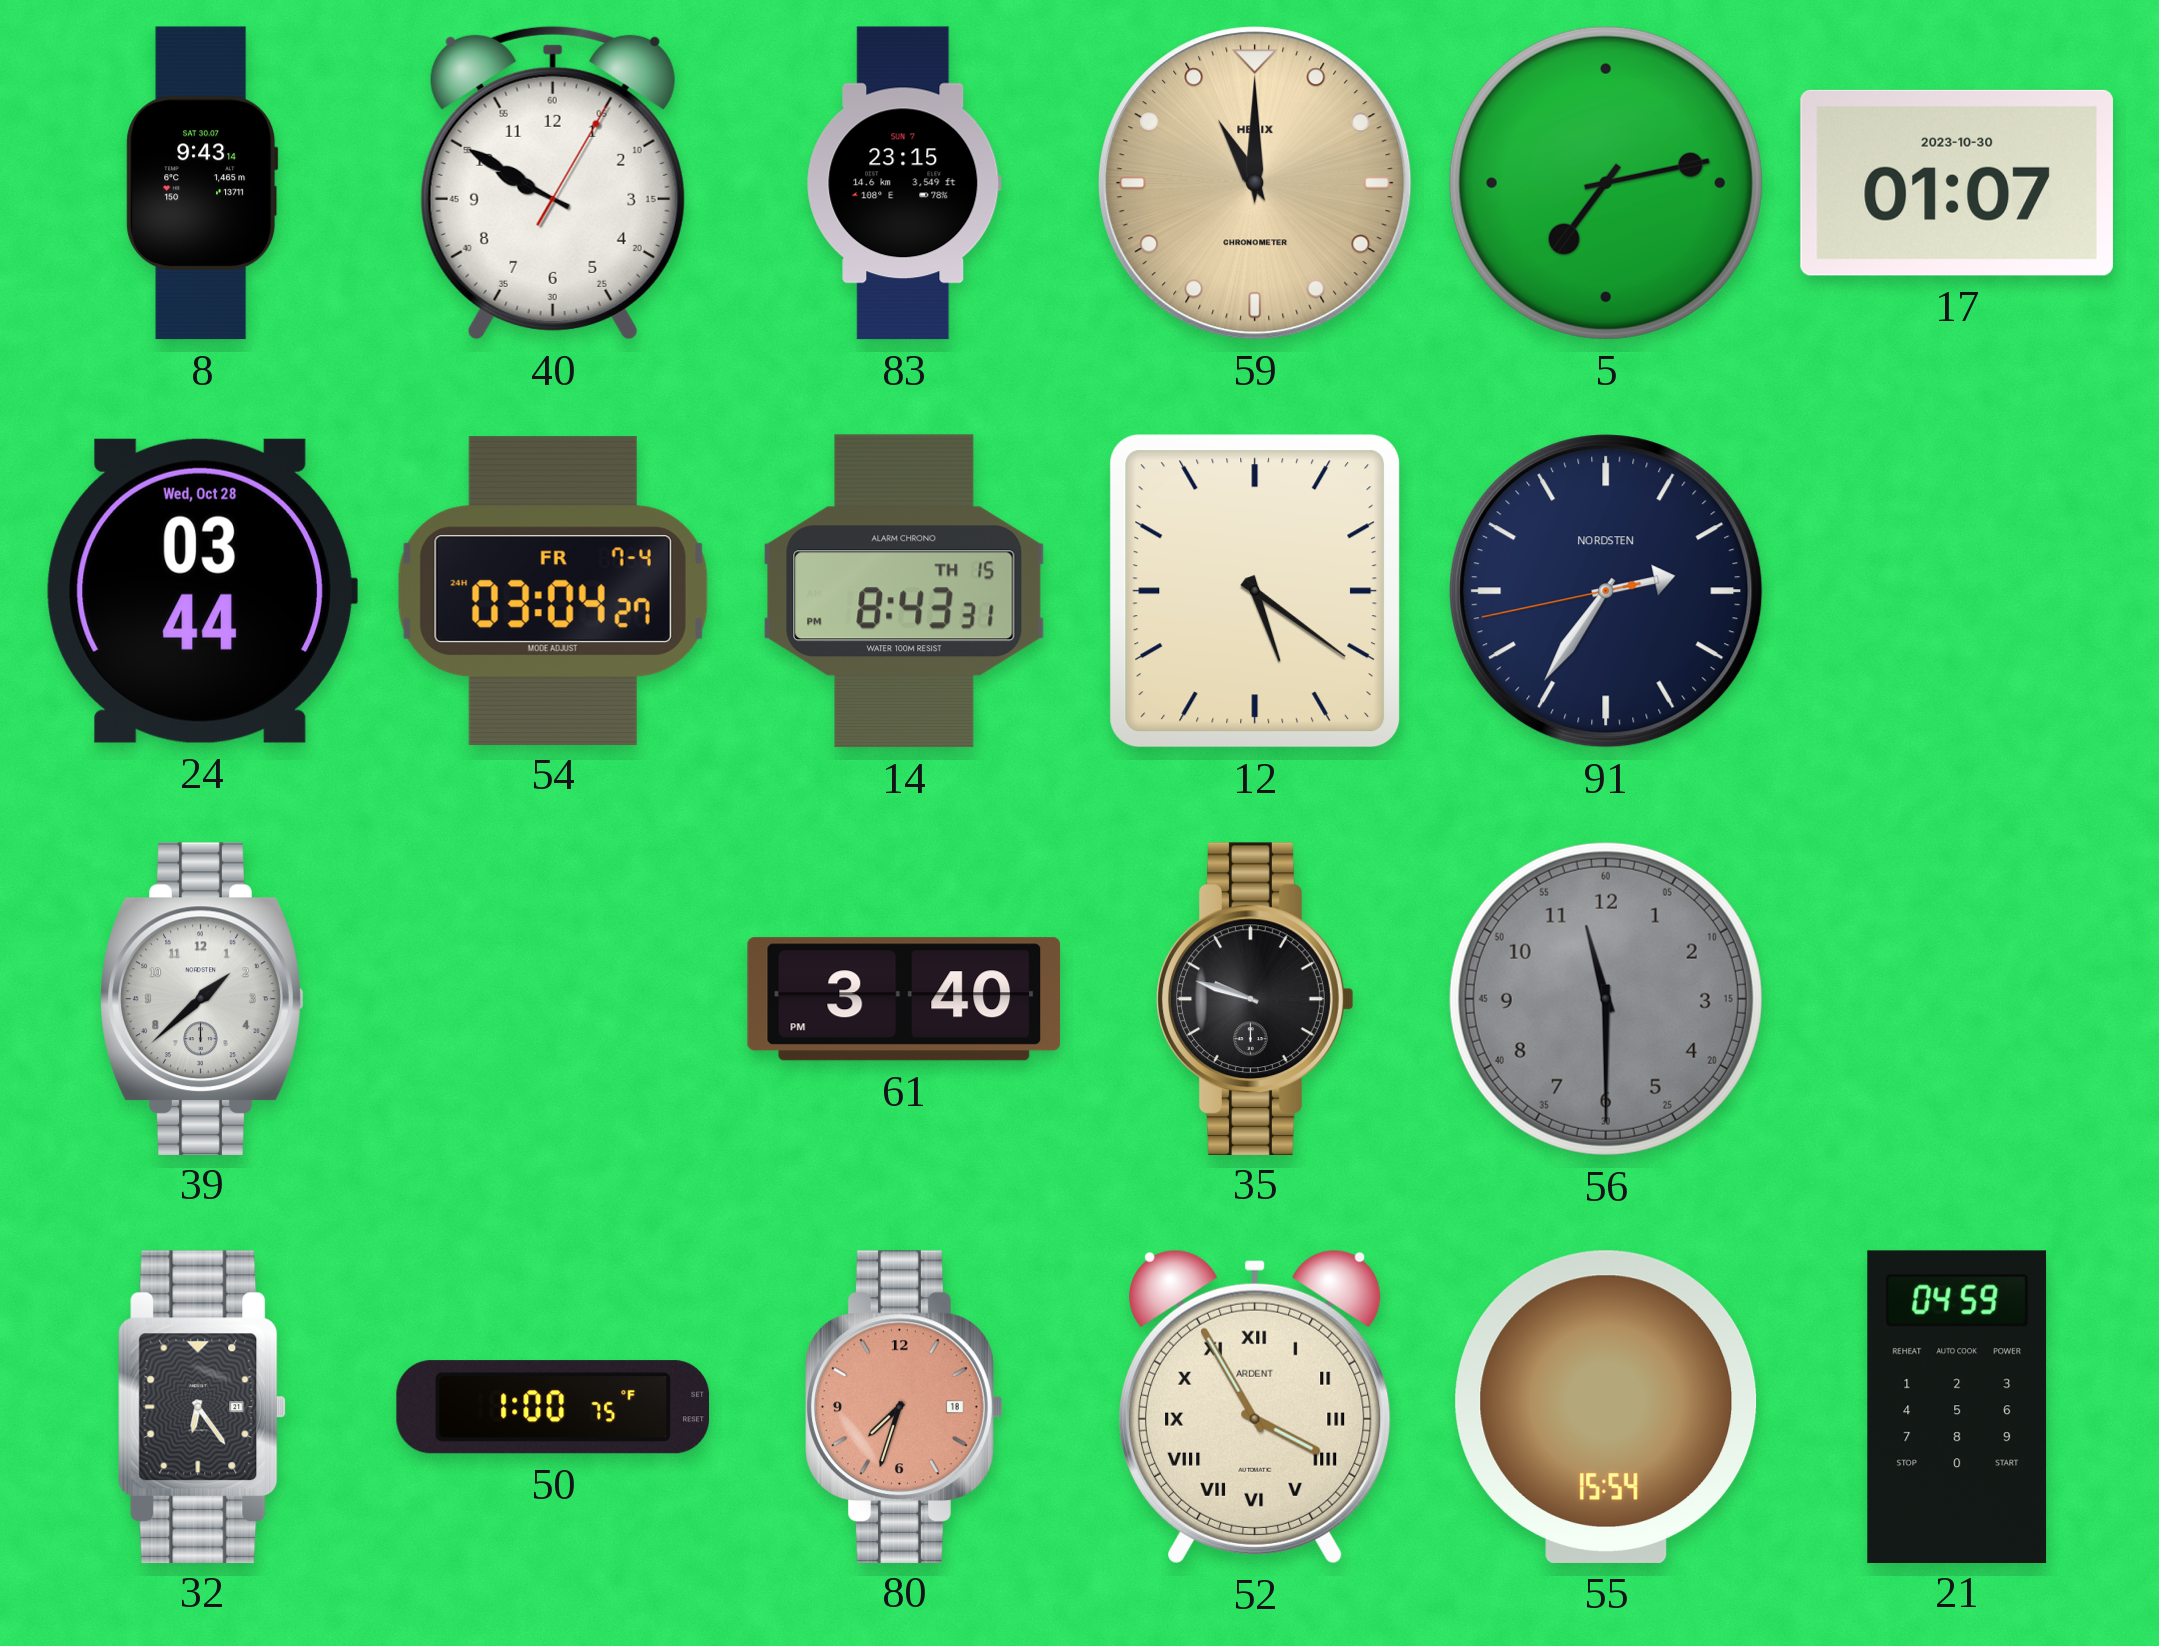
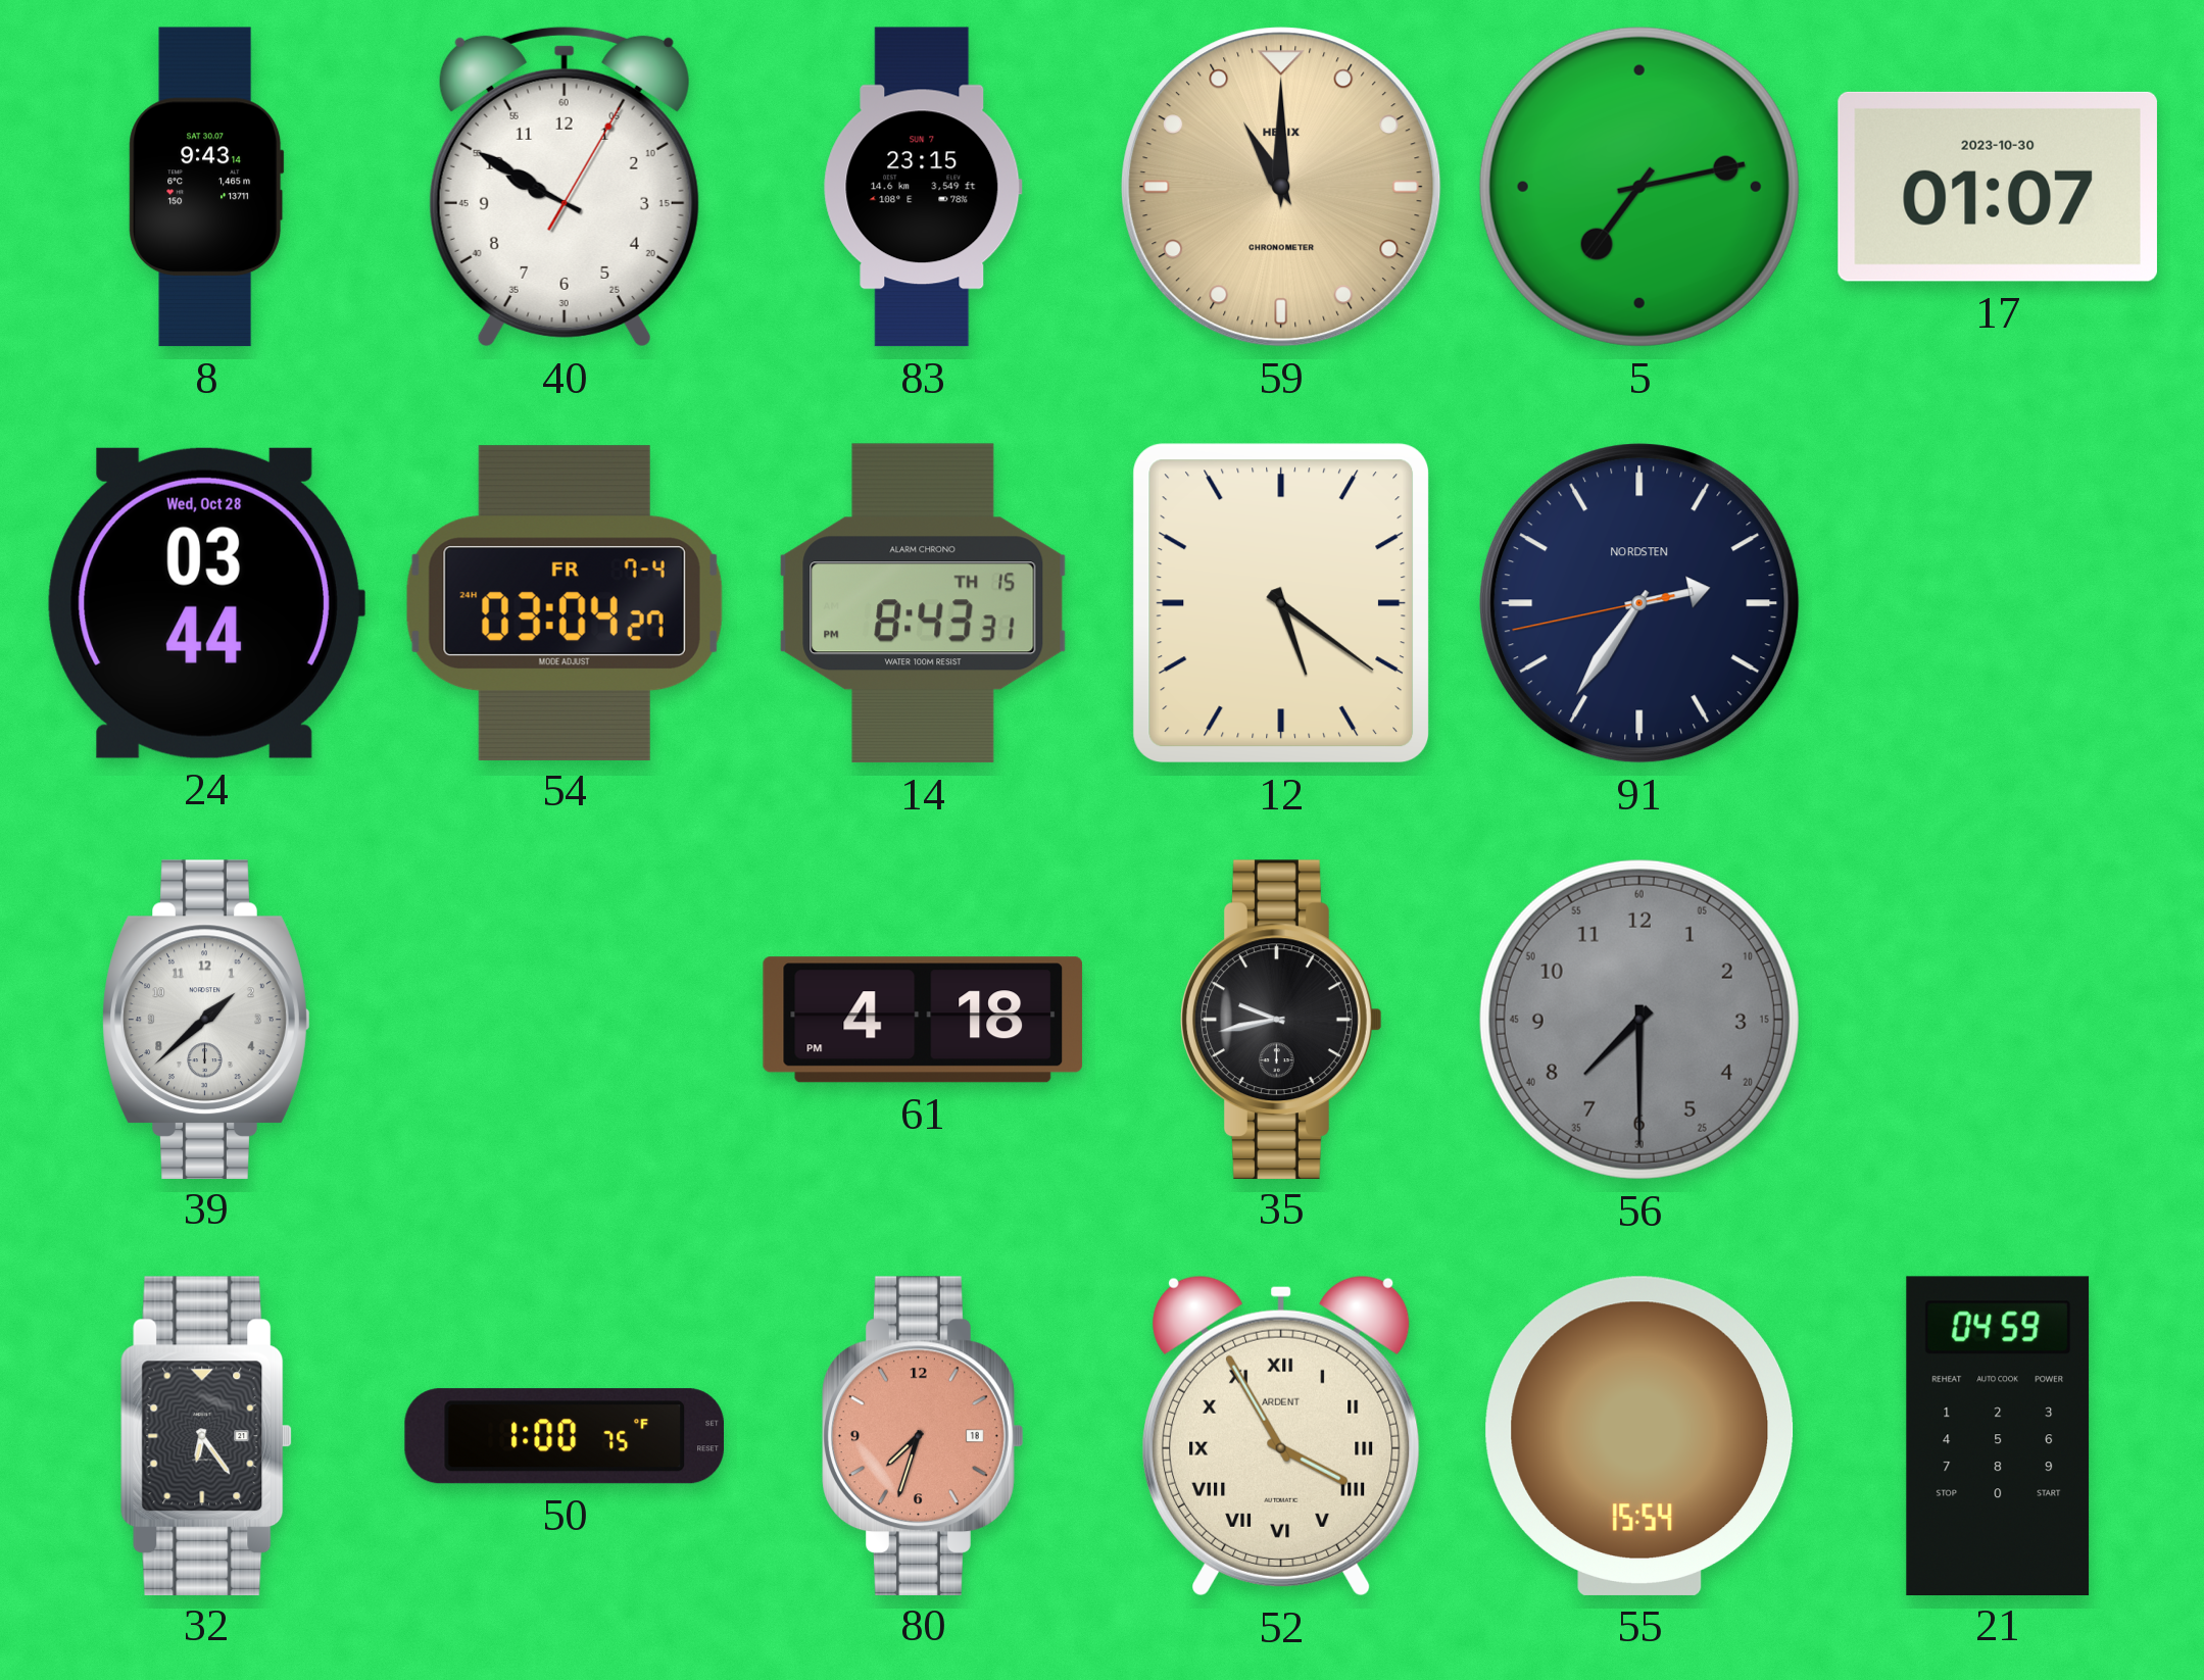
61: 3:40 -> 4:18 (923, 1020)
35: 9:48 -> 9:43 (1281, 1019)
56: 11:30 -> 7:30 (1639, 1020)
